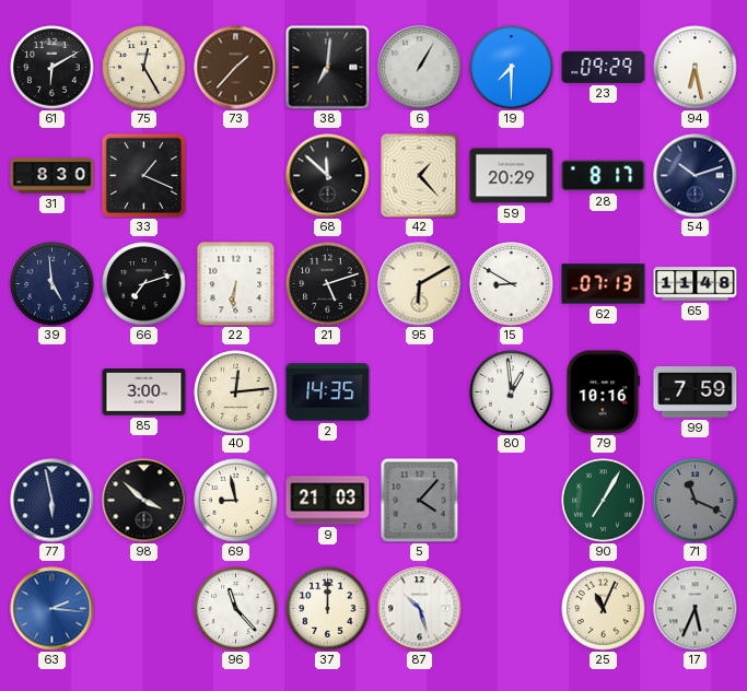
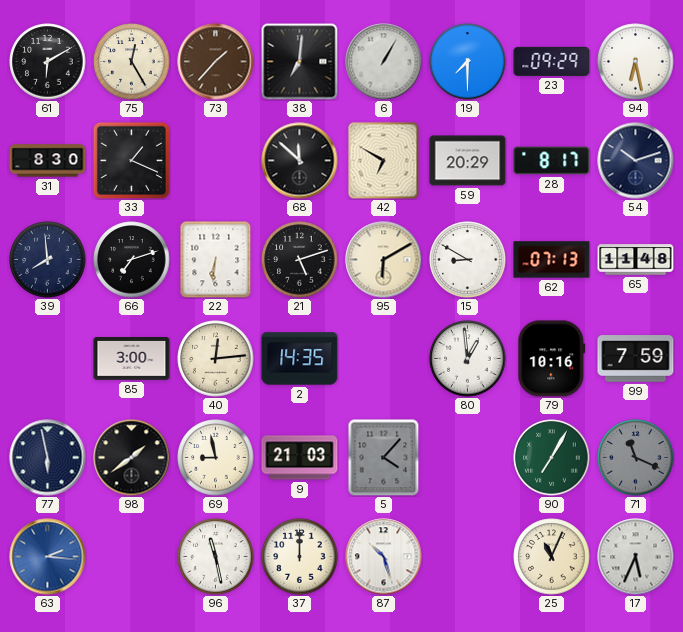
42: 1:23 -> 6:50 (384, 161)
39: 4:59 -> 7:59 (48, 260)
98: 3:52 -> 1:39 (132, 458)
96: 11:23 -> 11:28 (216, 557)
